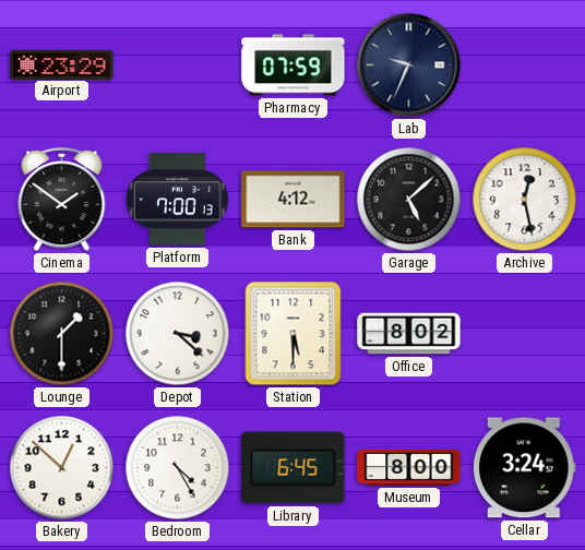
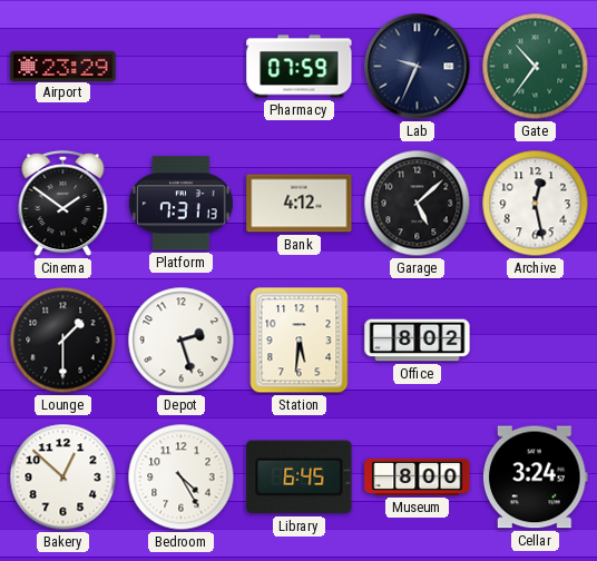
Gate: none -> 10:36 (536, 67)
Platform: 7:00 -> 7:31 (180, 204)
Depot: 3:22 -> 2:27 (182, 341)
Station: 5:30 -> 5:31 (300, 341)
